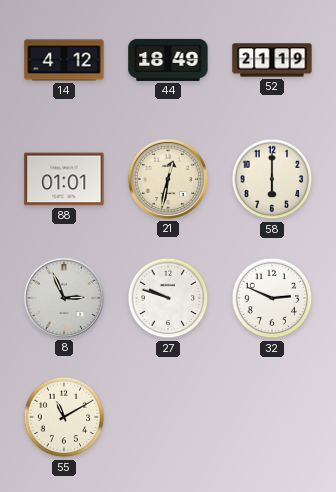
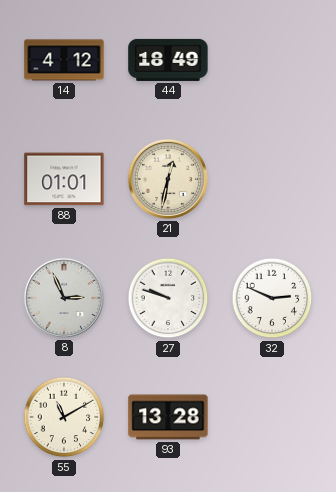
52: 21:19 -> none (272, 60)
58: 6:00 -> none (272, 179)
93: none -> 13:28 (168, 417)
